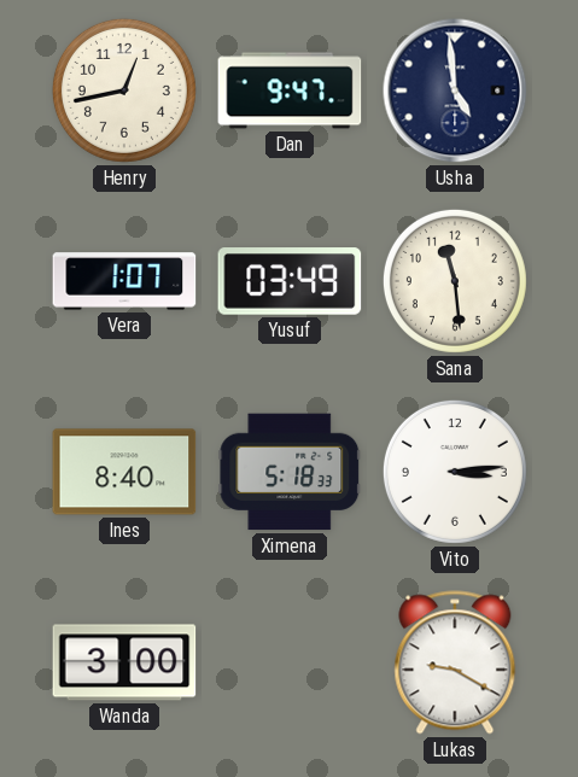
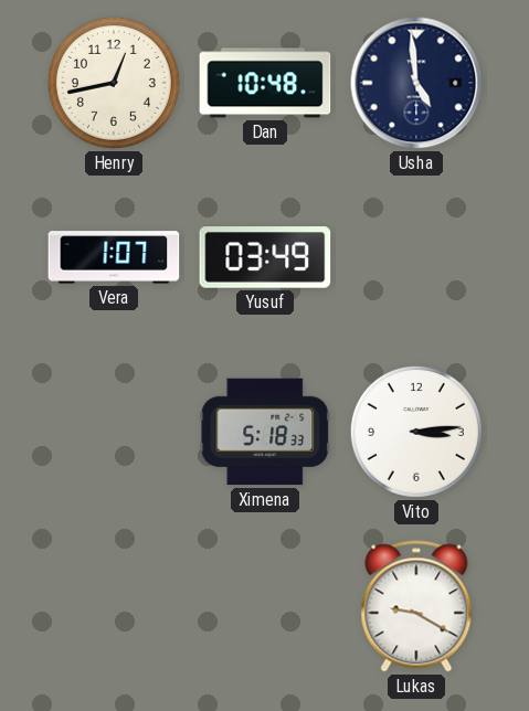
Dan: 9:47 -> 10:48 (265, 83)
Sana: 11:29 -> none (455, 281)
Ines: 8:40 -> none (124, 472)
Wanda: 3:00 -> none (124, 662)
